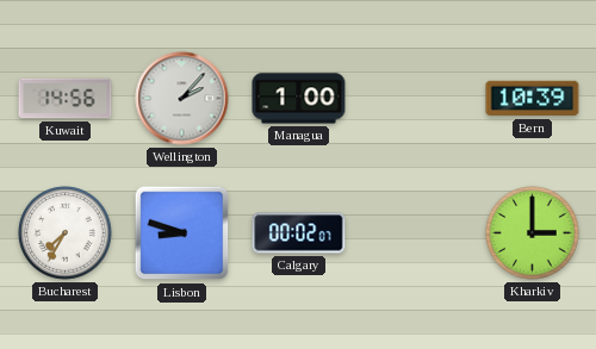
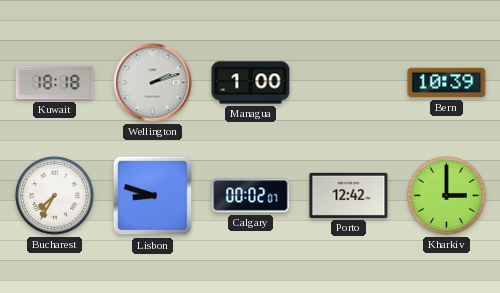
Kuwait: 14:56 -> 18:18 (55, 83)
Wellington: 2:07 -> 2:12 (153, 83)
Porto: none -> 12:42 (349, 195)
